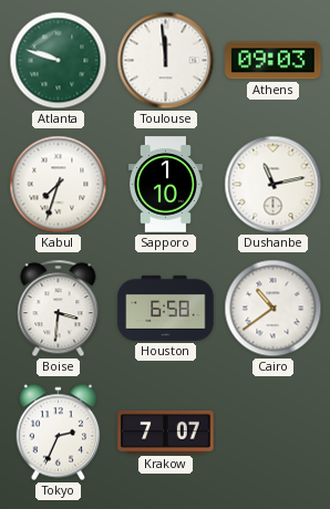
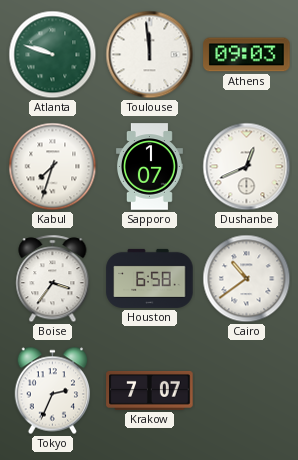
Sapporo: 1:10 -> 1:07 (149, 167)
Dushanbe: 11:13 -> 12:41 (247, 167)
Boise: 3:31 -> 3:36 (53, 279)
